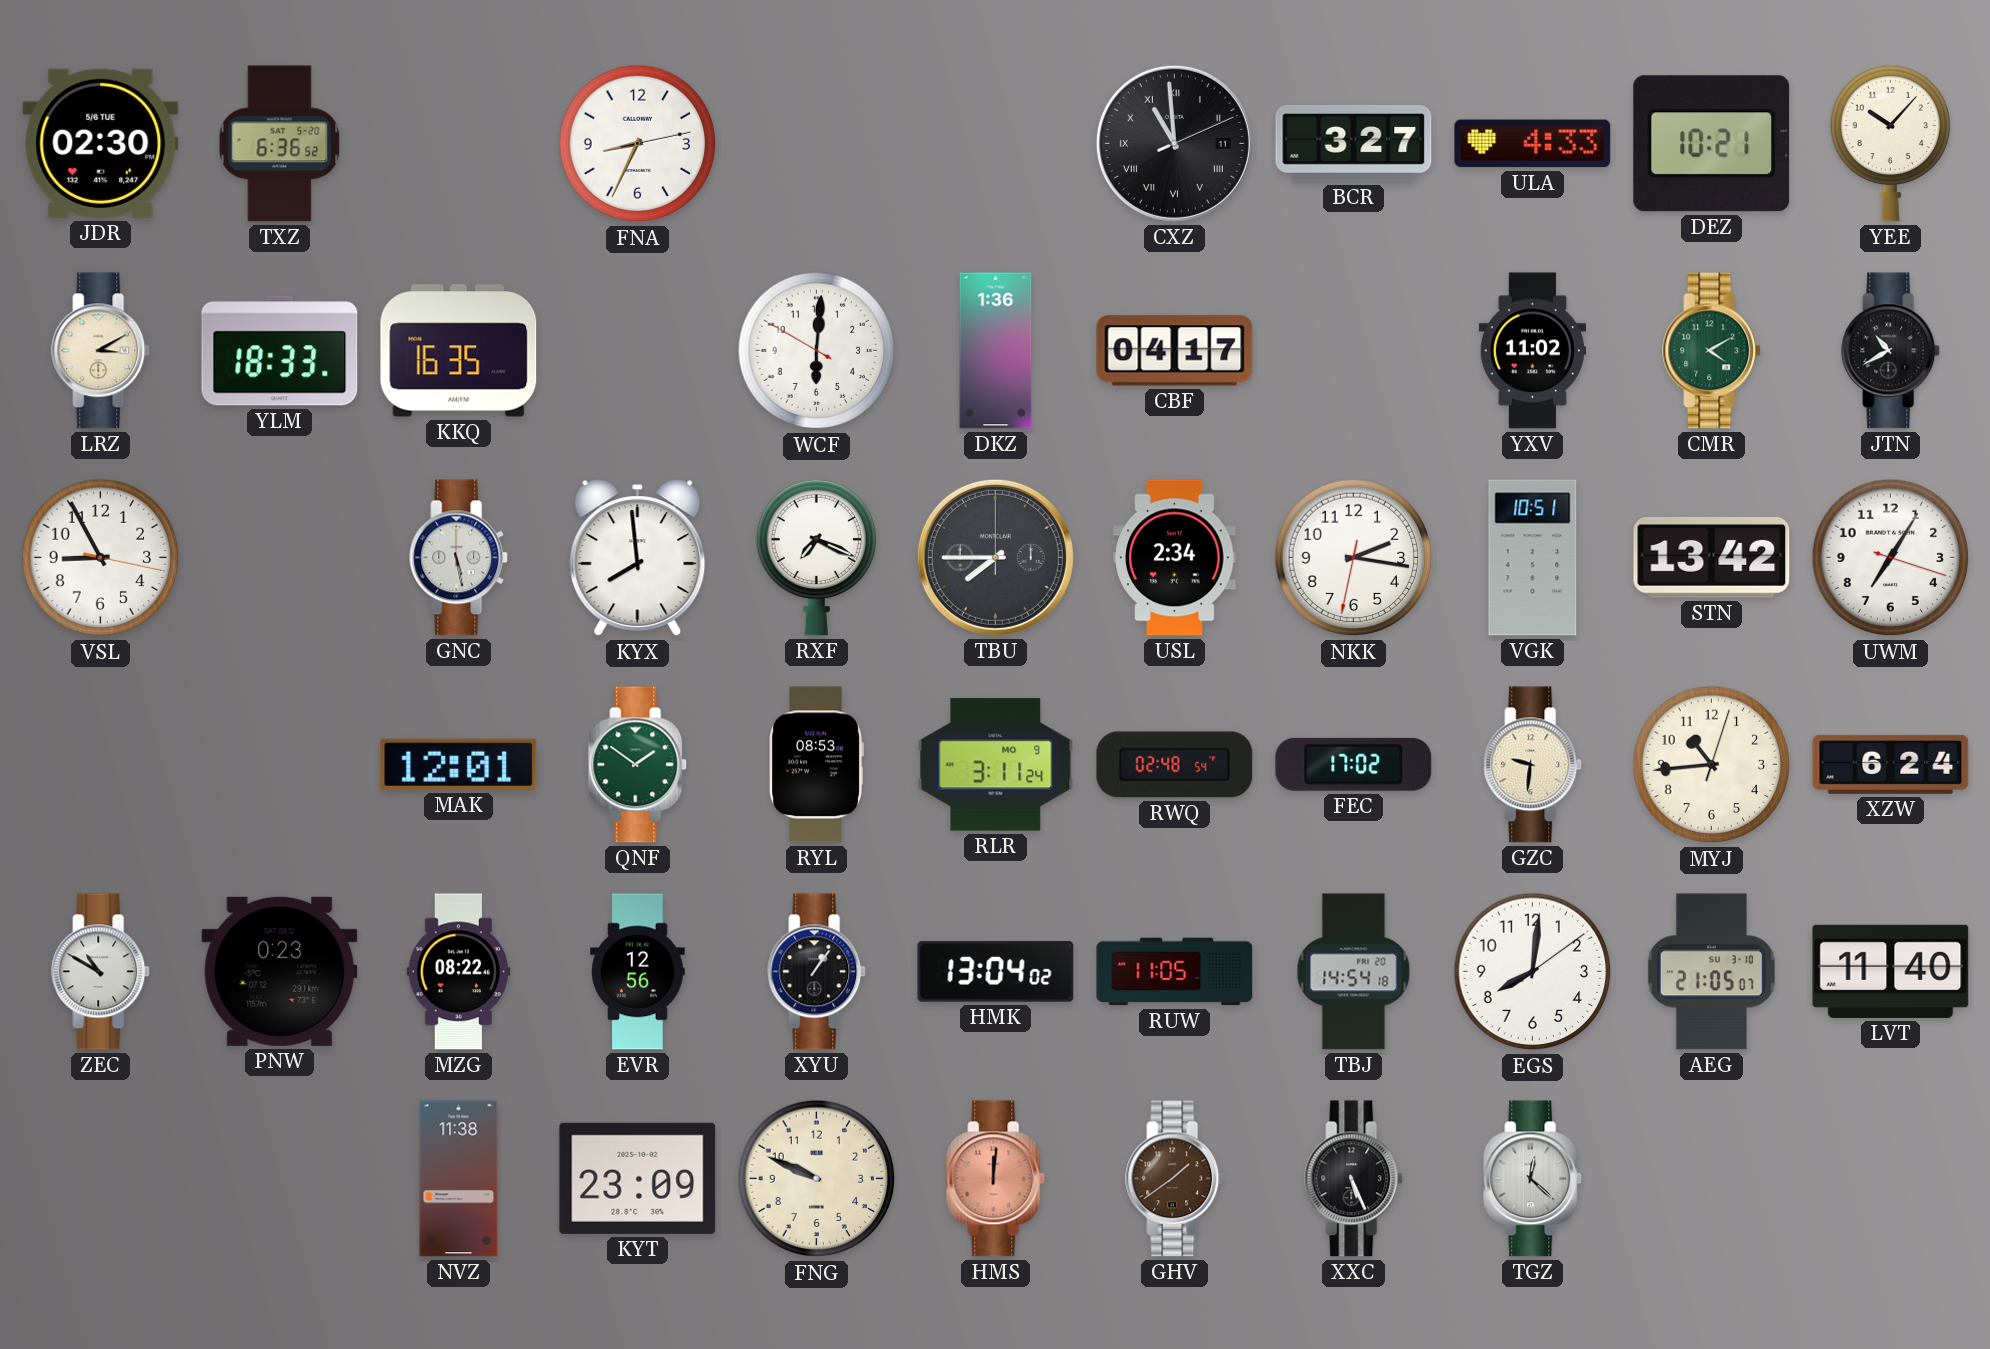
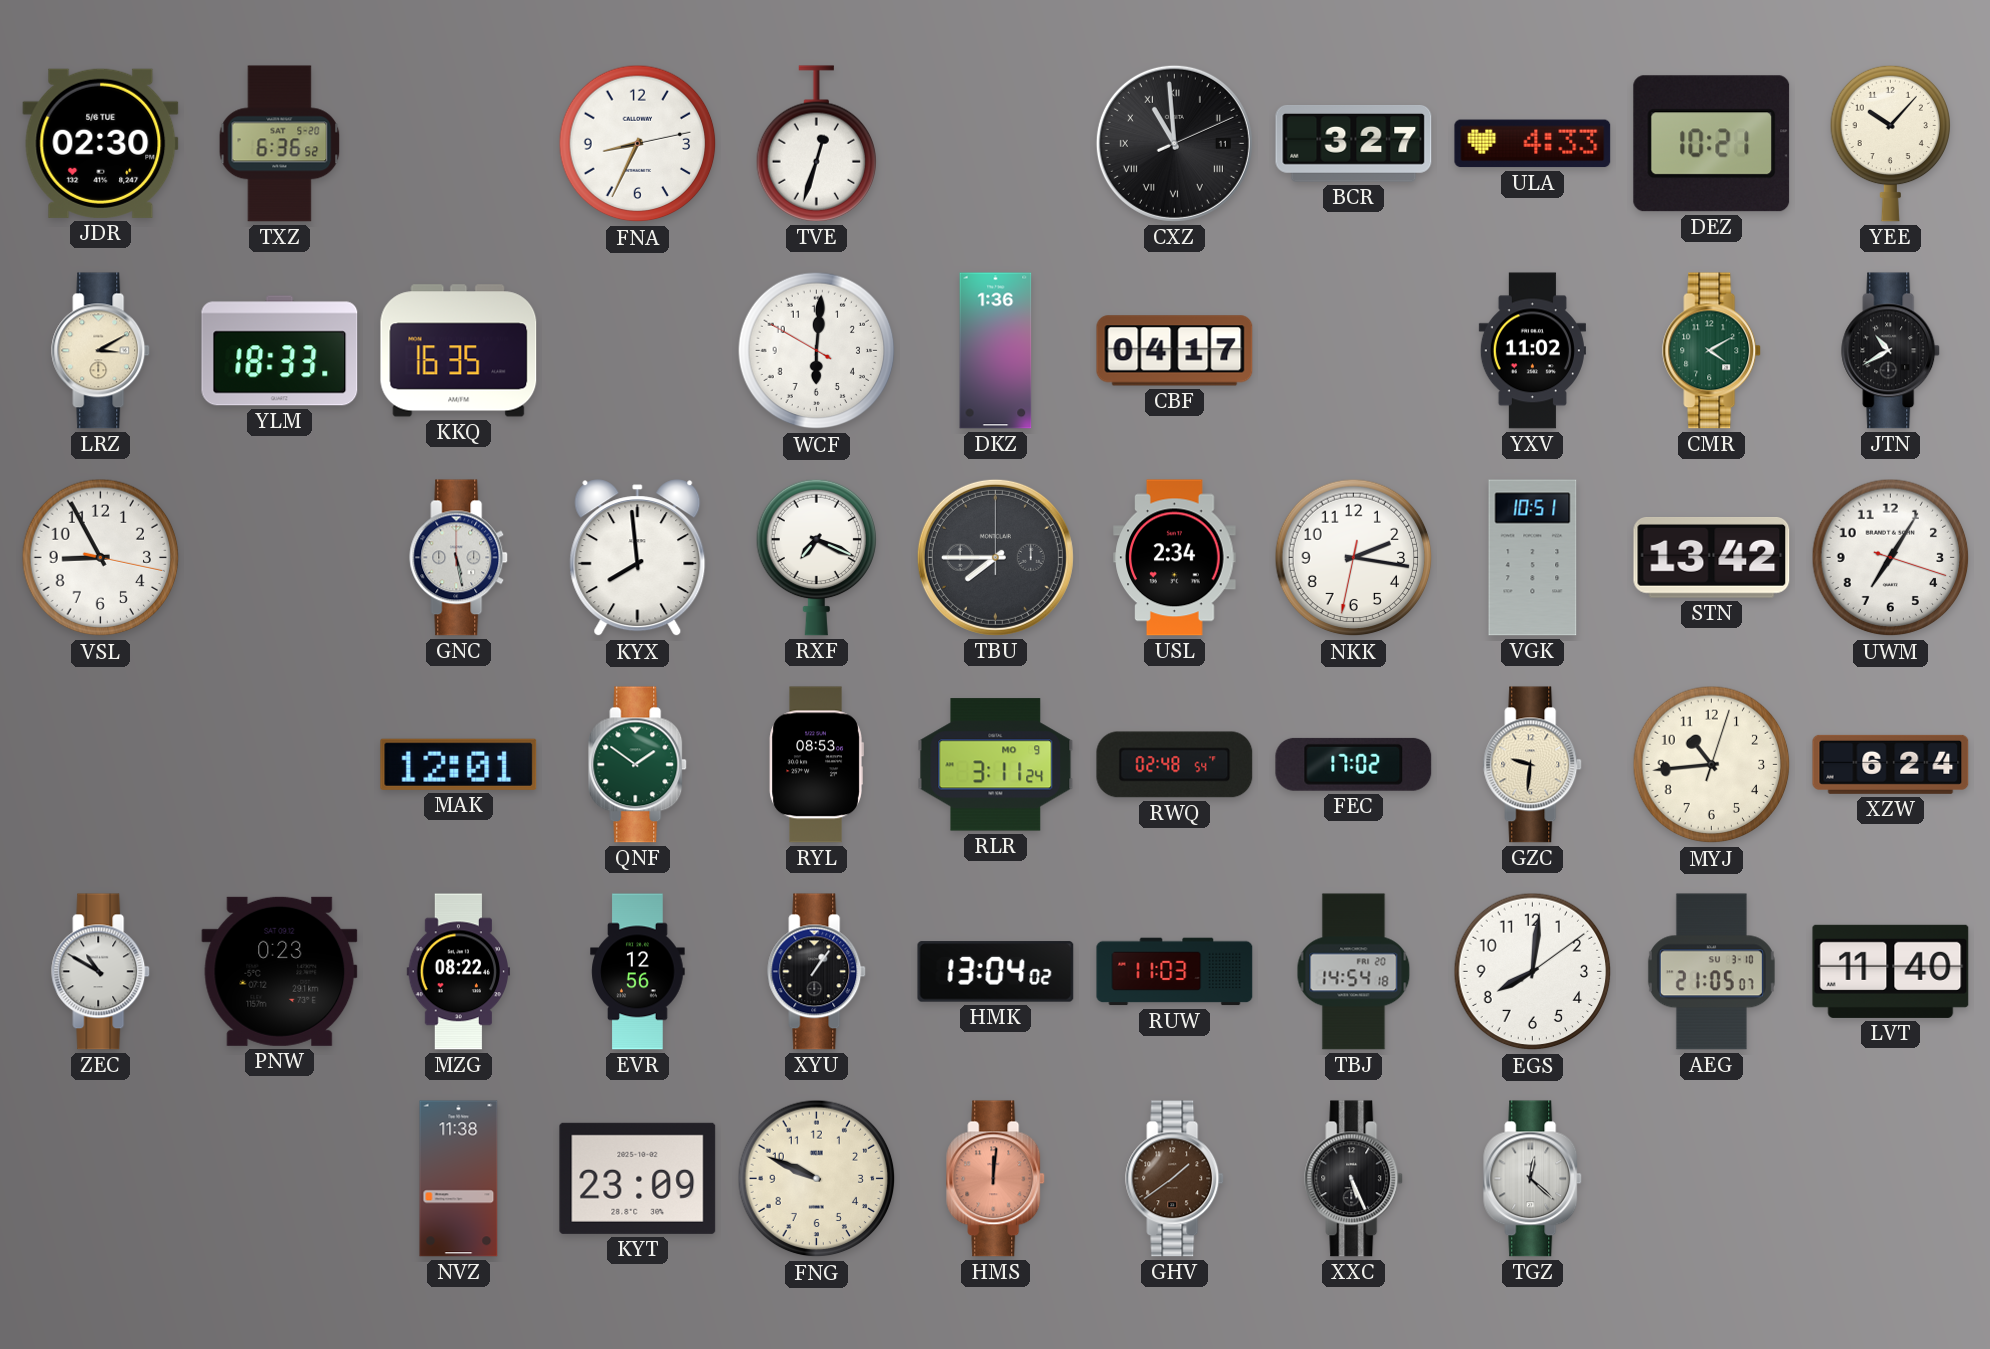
TVE: none -> 12:33 (816, 144)
RUW: 11:05 -> 11:03 (1175, 972)
